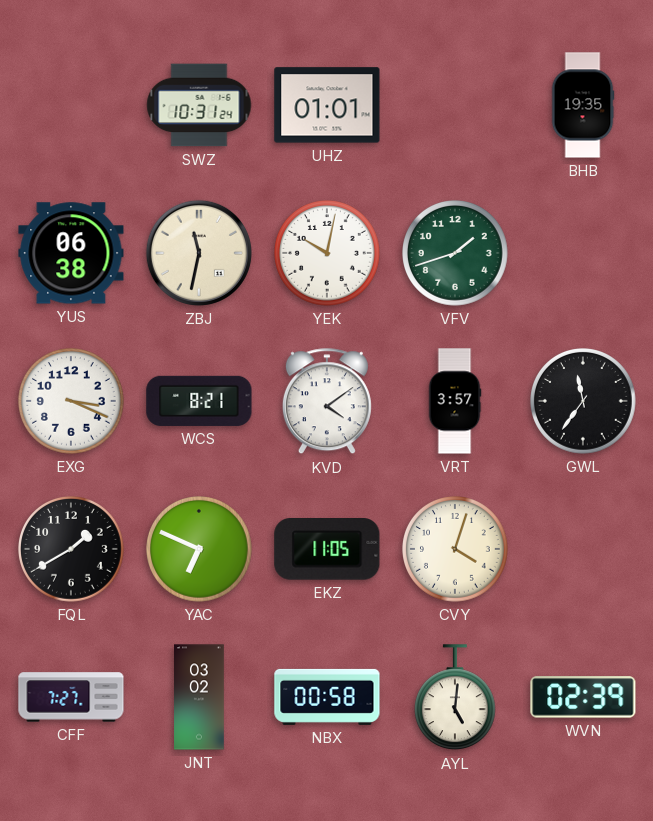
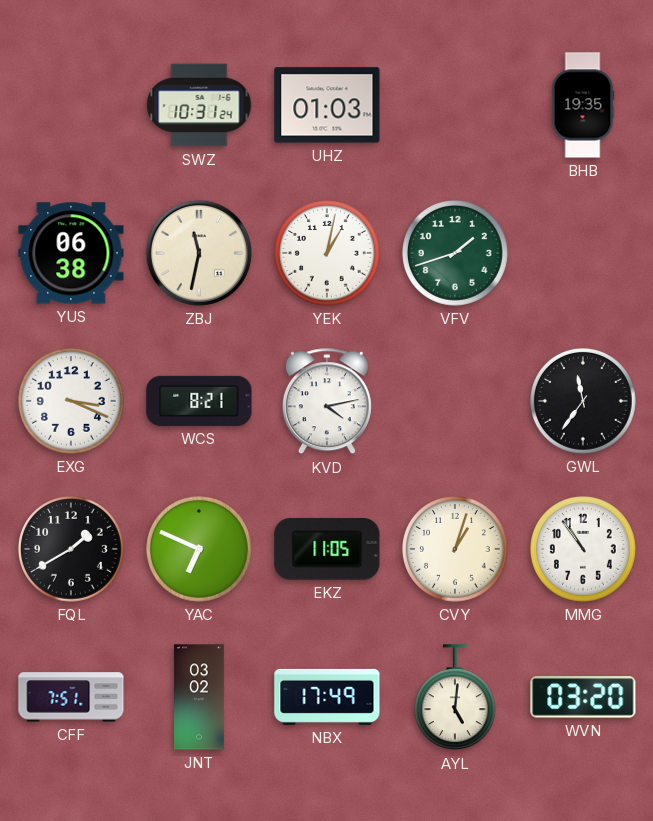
UHZ: 01:01 -> 01:03 (327, 105)
YEK: 10:02 -> 1:02 (328, 254)
KVD: 4:09 -> 4:13 (327, 402)
VRT: 3:57 -> none (455, 401)
CVY: 4:03 -> 1:03 (456, 550)
MMG: none -> 10:54 (584, 550)
CFF: 7:27 -> 7:51 (71, 697)
NBX: 00:58 -> 17:49 (327, 697)
WVN: 02:39 -> 03:20 (583, 697)
